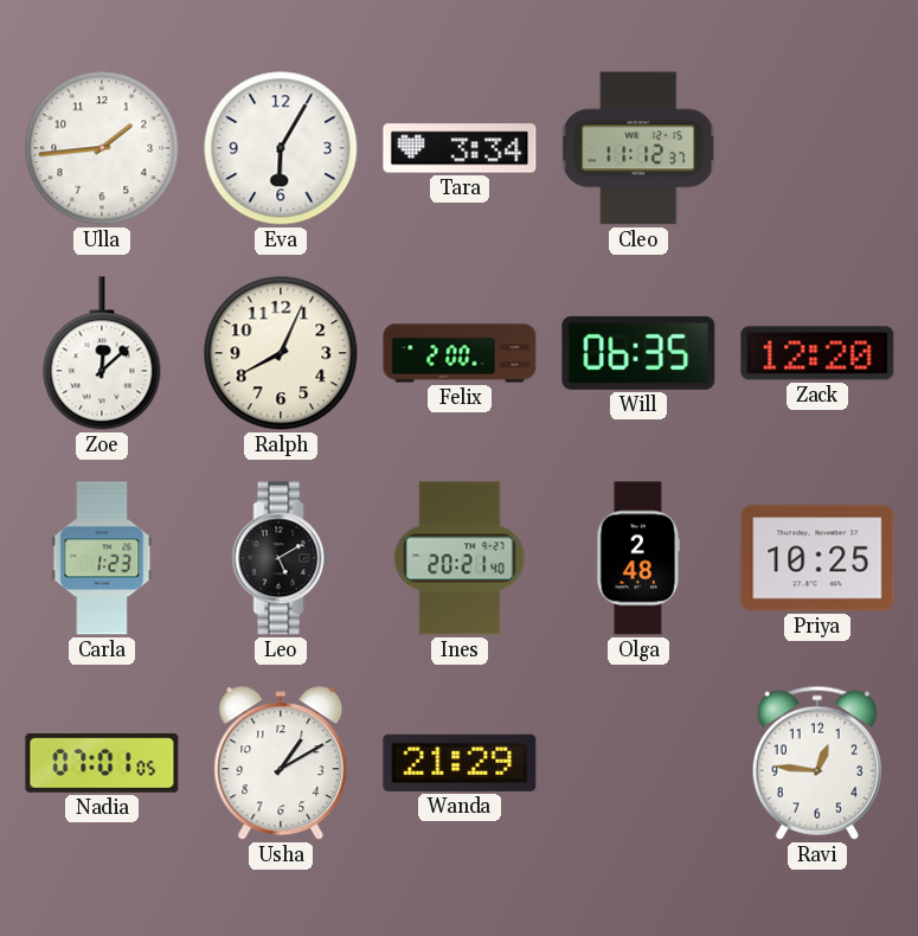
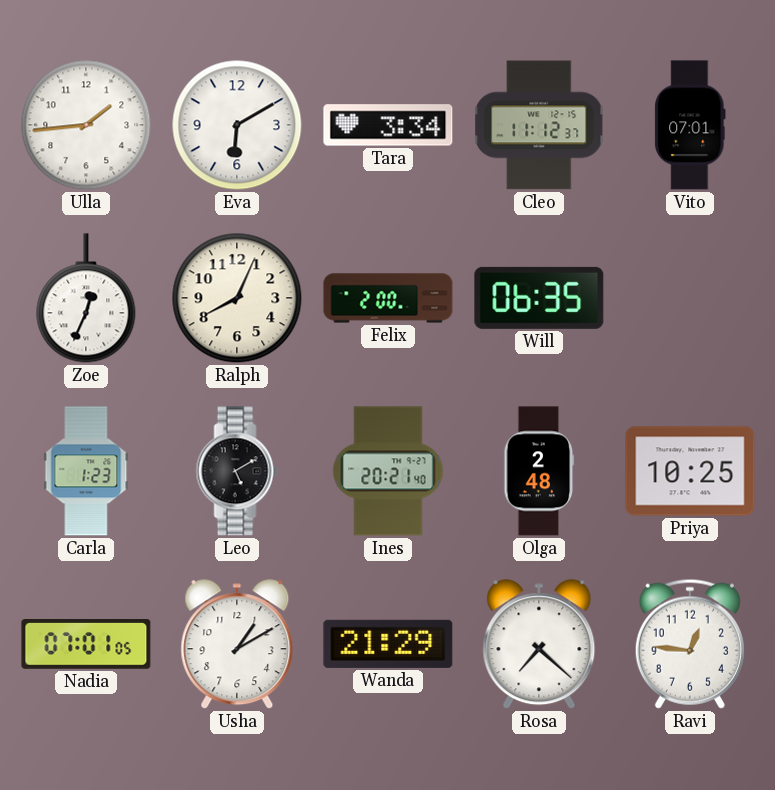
Eva: 6:05 -> 6:10 (237, 125)
Vito: none -> 07:01 (690, 125)
Zoe: 12:08 -> 12:34 (86, 298)
Zack: 12:20 -> none (817, 353)
Rosa: none -> 7:22 (539, 645)
